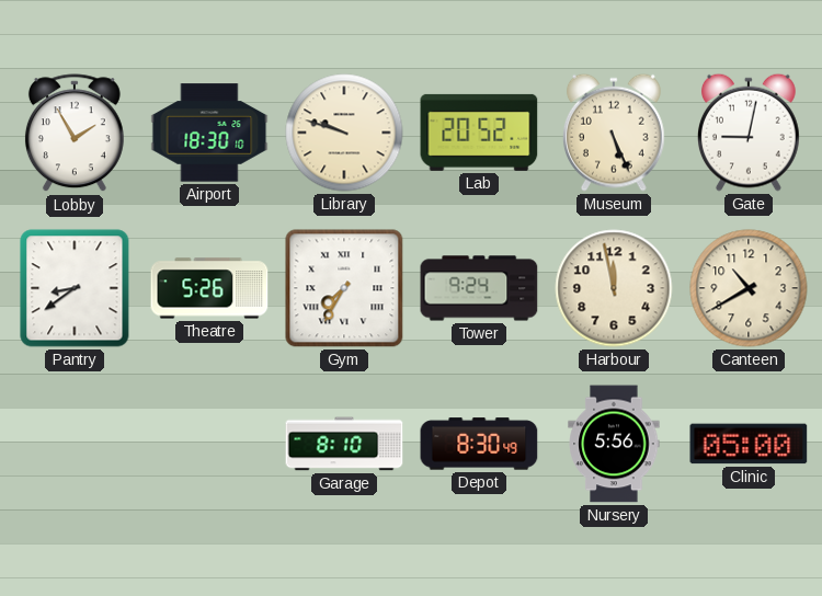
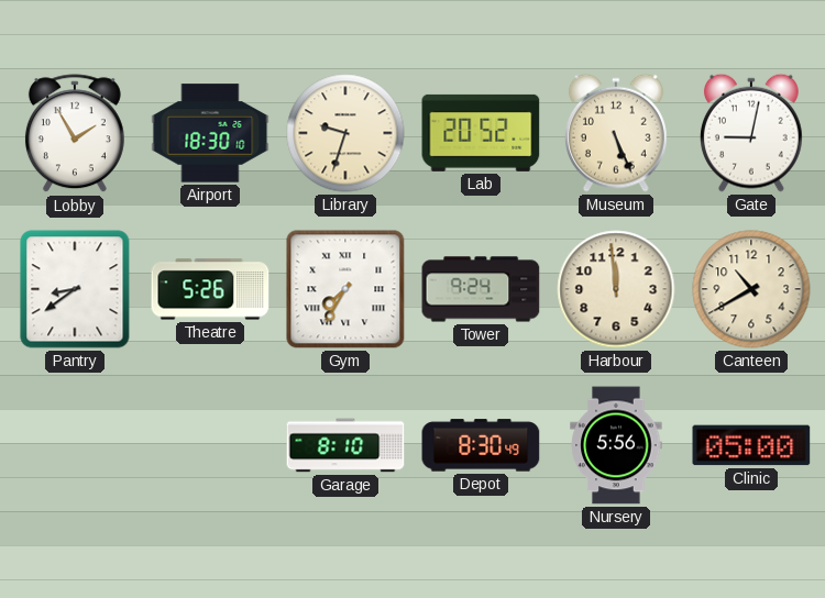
Library: 9:48 -> 9:33 (345, 133)
Harbour: 11:58 -> 11:59 (616, 289)
